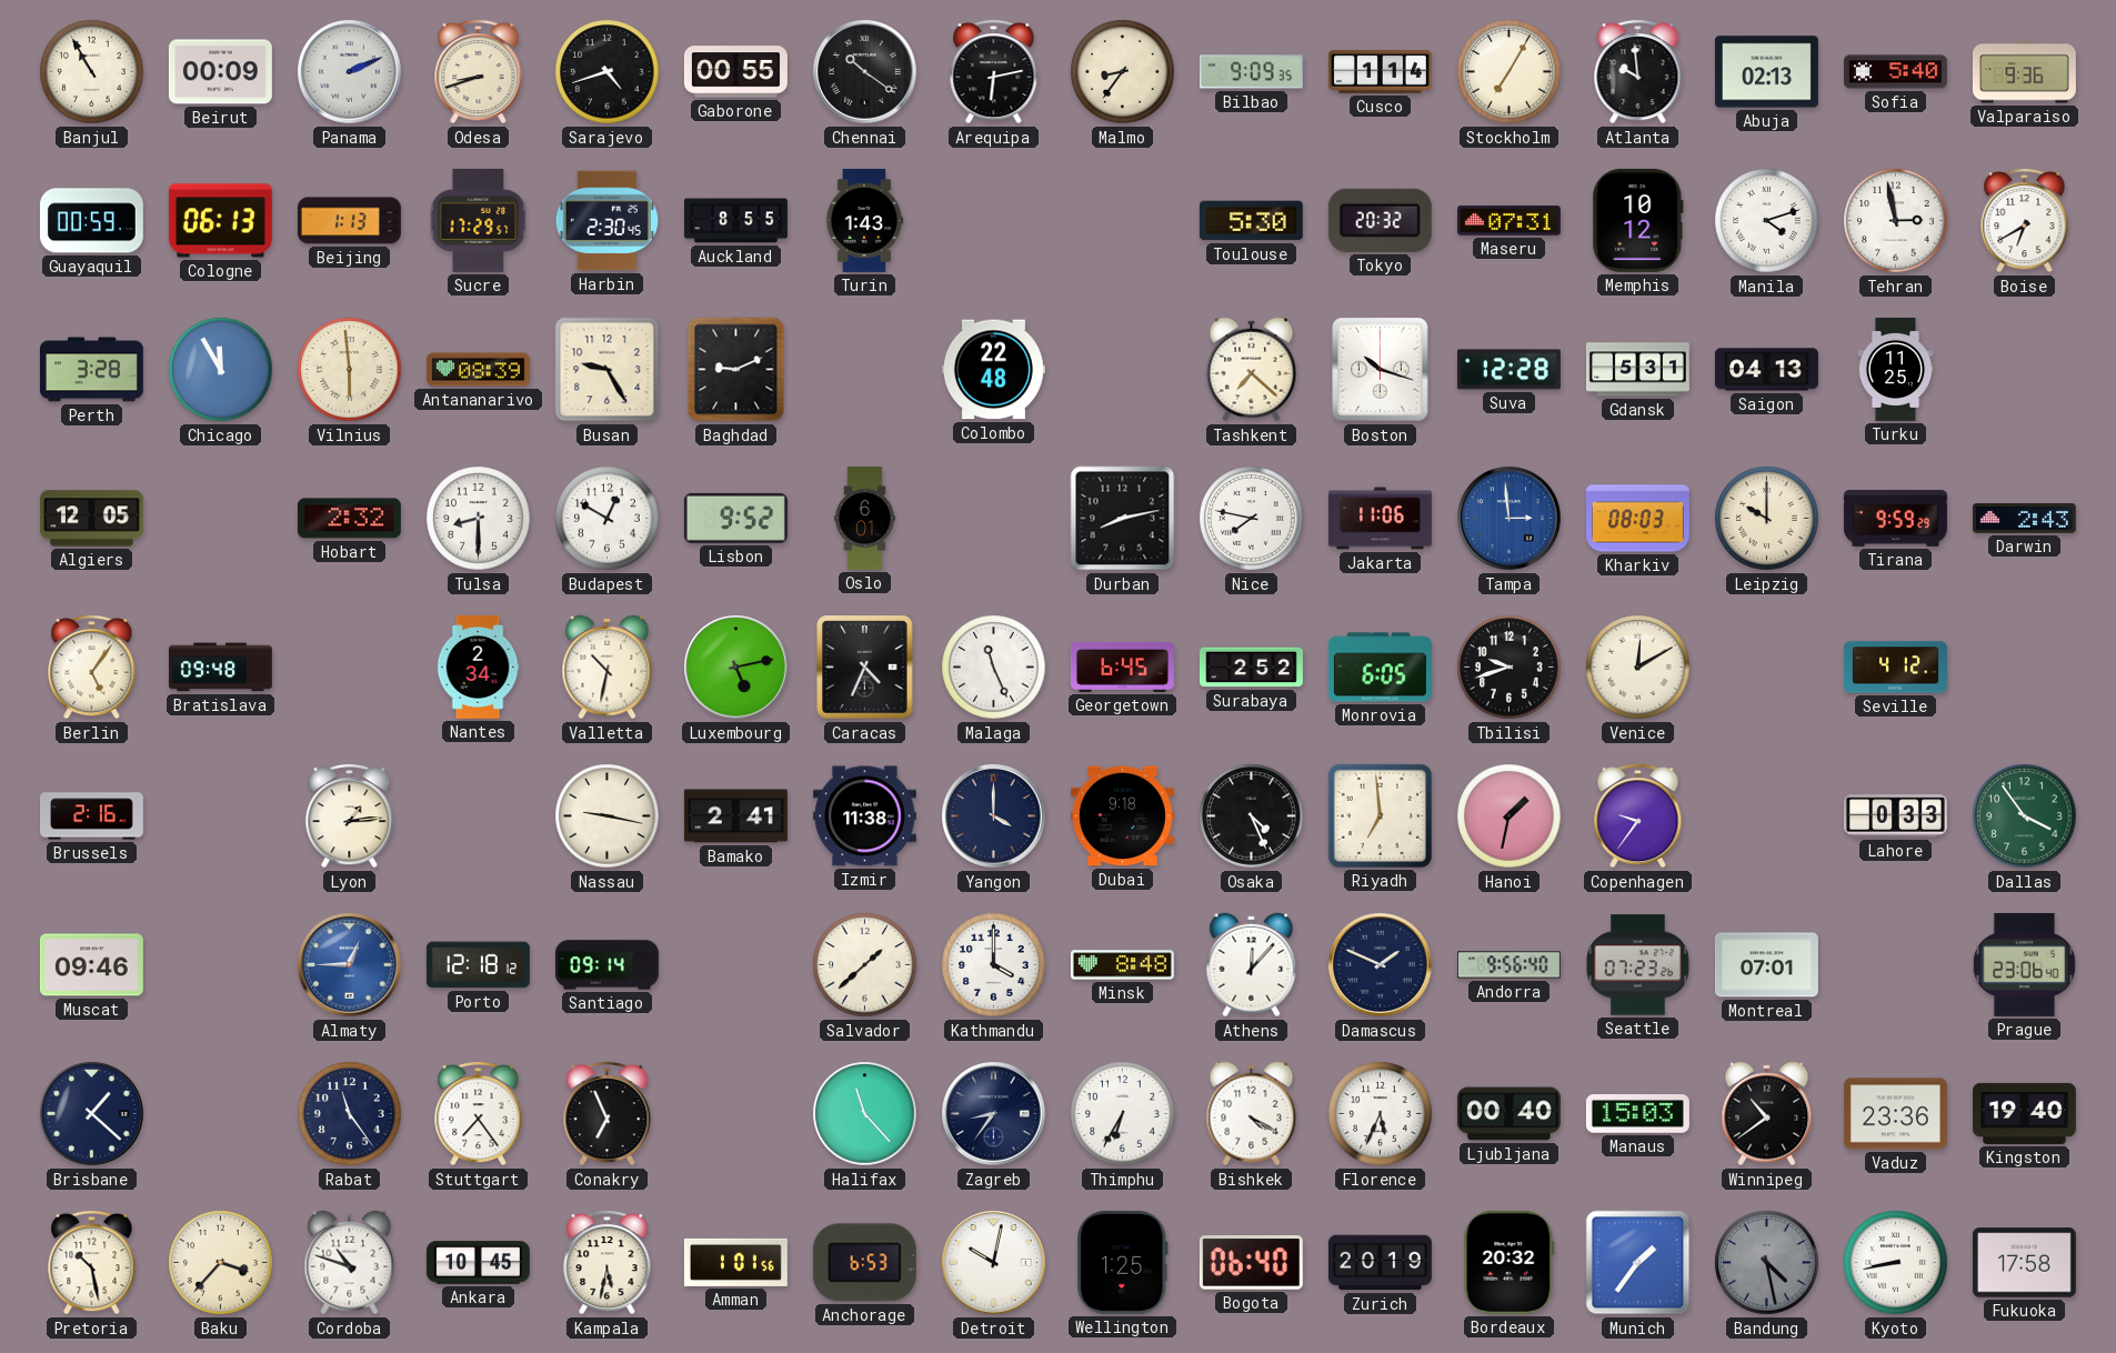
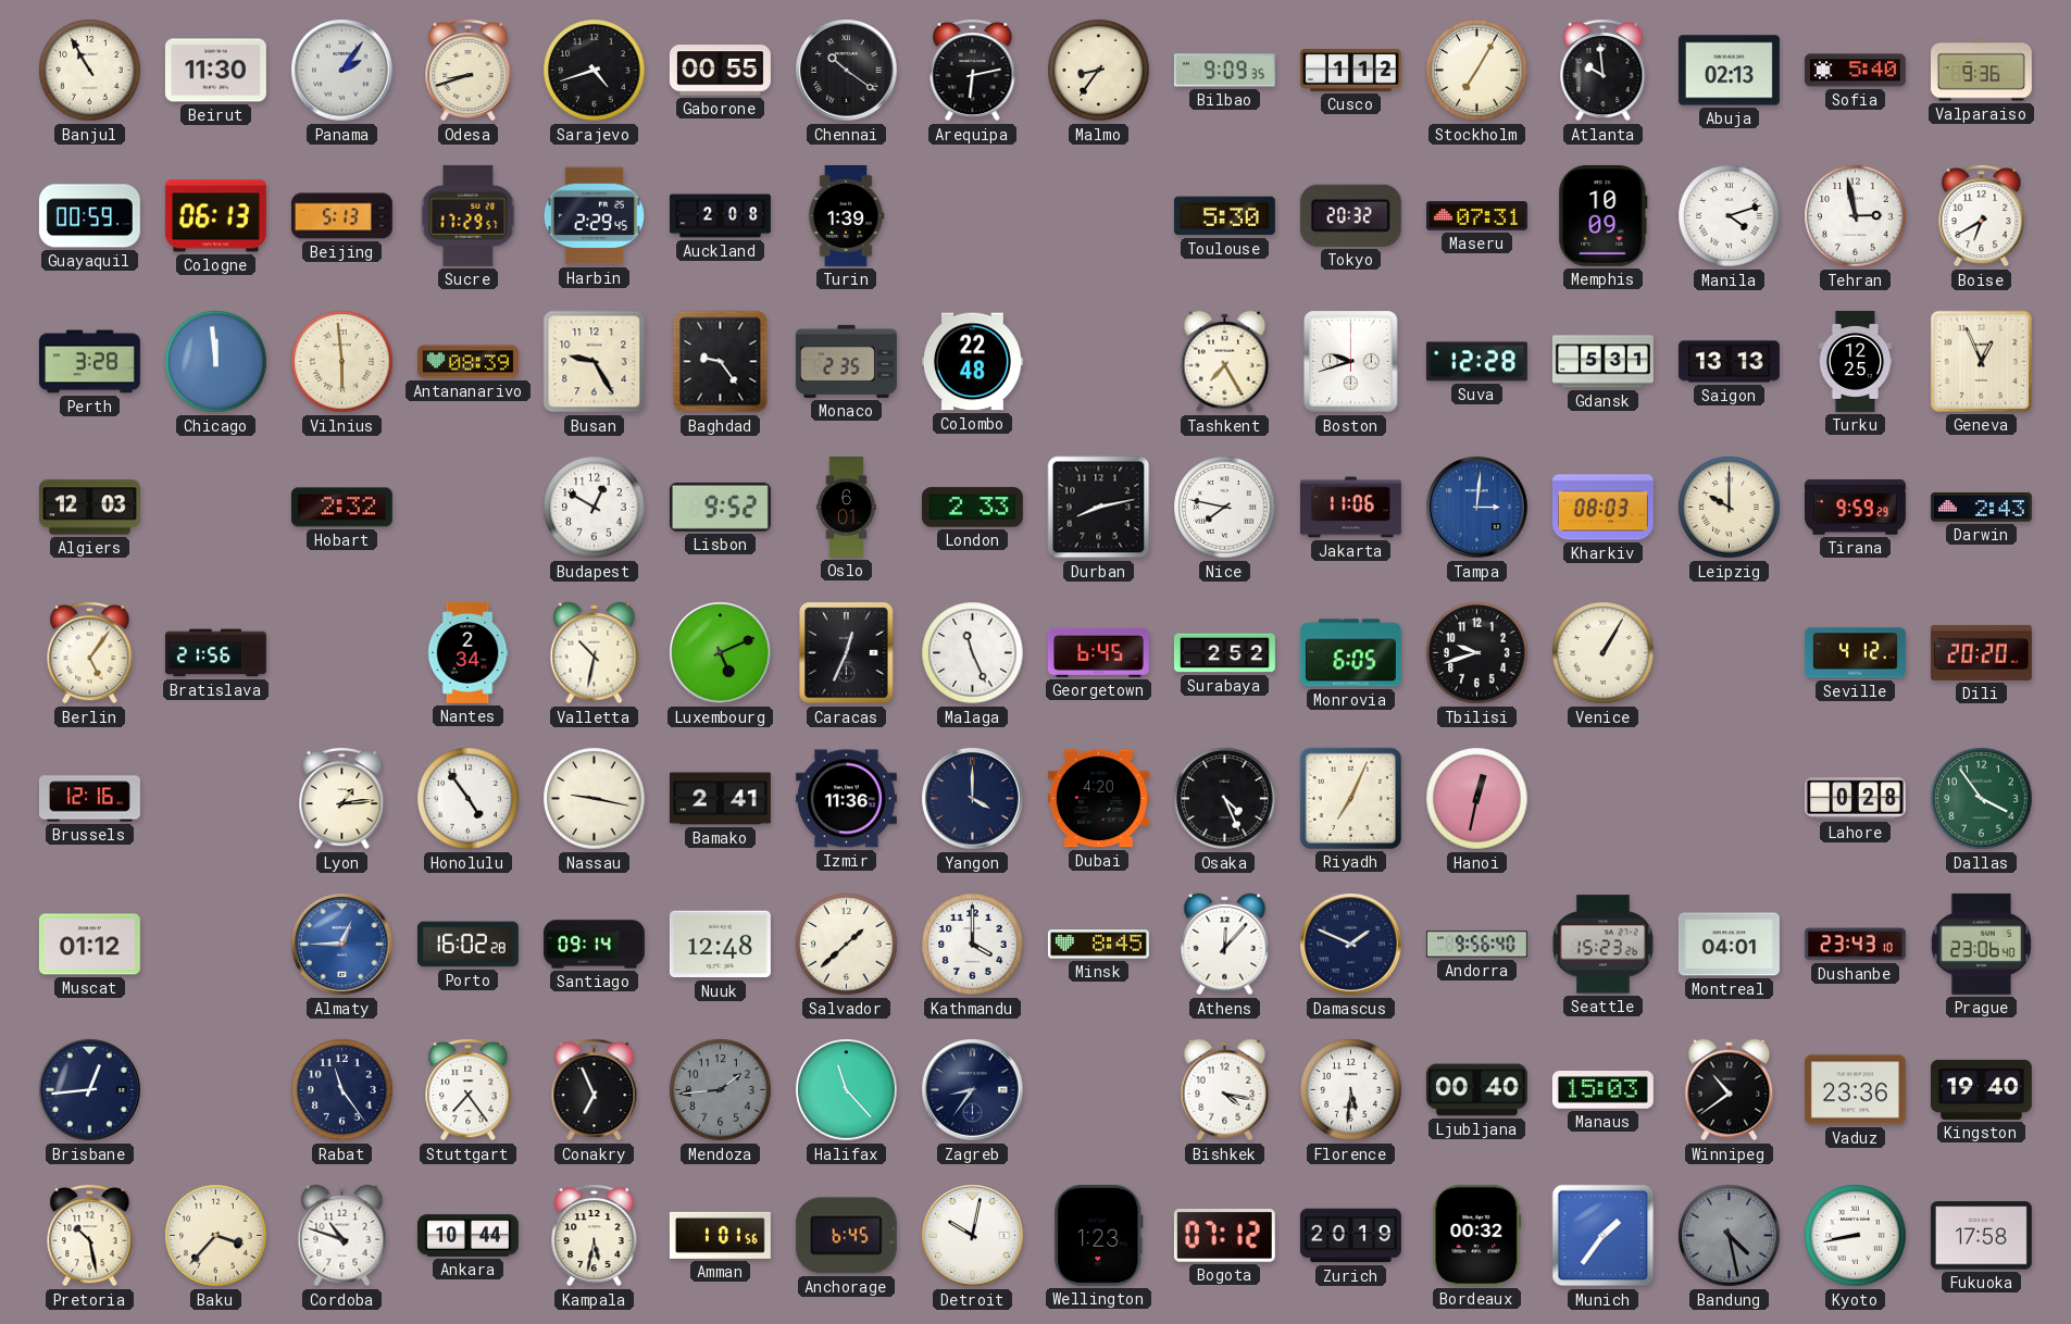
Beirut: 00:09 -> 11:30 (215, 71)
Panama: 2:11 -> 2:06 (342, 71)
Cusco: 1:14 -> 1:12 (1350, 71)
Beijing: 1:13 -> 5:13 (341, 216)
Harbin: 2:30 -> 2:29 (594, 216)
Auckland: 8:55 -> 2:08 (720, 216)
Turin: 1:43 -> 1:39 (846, 215)
Memphis: 10:12 -> 10:09 (1604, 215)
Chicago: 11:55 -> 11:59 (216, 362)
Baghdad: 9:11 -> 9:24 (721, 362)
Monaco: none -> 2:35 (846, 361)
Tashkent: 7:22 -> 7:25 (1225, 362)
Boston: 10:18 -> 9:42 (1351, 362)
Saigon: 04:13 -> 13:13 (1729, 362)
Turku: 11:25 -> 12:25 (1856, 362)
Geneva: none -> 12:56 (1981, 361)
Algiers: 12:05 -> 12:03 (89, 508)
Tulsa: 8:30 -> none (479, 519)
London: none -> 2:33 (972, 508)
Tampa: 2:59 -> 3:01 (1477, 508)
Bratislava: 09:48 -> 21:56 (215, 653)
Luxembourg: 5:13 -> 5:11 (721, 653)
Caracas: 4:34 -> 12:34 (847, 653)
Venice: 12:10 -> 1:05 (1604, 653)
Dili: none -> 20:20 (1981, 652)
Brussels: 2:16 -> 12:16 (89, 799)
Honolulu: none -> 4:54 (469, 799)
Izmir: 11:38 -> 11:36 (846, 799)
Dubai: 9:18 -> 4:20 (1098, 799)
Riyadh: 6:59 -> 7:04 (1350, 798)
Hanoi: 1:32 -> 12:32 (1477, 799)
Copenhagen: 9:36 -> none (1638, 815)
Lahore: 0:33 -> 0:28 (1855, 799)
Muscat: 09:46 -> 01:12 (89, 945)
Porto: 12:18 -> 16:02 (467, 945)
Nuuk: none -> 12:48 (720, 945)
Minsk: 8:48 -> 8:45 (1098, 945)
Seattle: 07:23 -> 15:23 (1602, 945)
Montreal: 07:01 -> 04:01 (1729, 945)
Dushanbe: none -> 23:43 (1855, 945)
Brisbane: 1:22 -> 12:44 (90, 1090)
Mendoza: none -> 1:44 (721, 1090)
Thimphu: 6:35 -> none (1123, 1114)
Bishkek: 4:20 -> 4:17 (1225, 1090)
Florence: 5:34 -> 5:31 (1351, 1090)
Ankara: 10:45 -> 10:44 (467, 1236)
Anchorage: 6:53 -> 6:45 (846, 1236)
Wellington: 1:25 -> 1:23 (1099, 1235)
Bogota: 06:40 -> 07:12 (1224, 1236)
Bordeaux: 20:32 -> 00:32 (1477, 1235)
